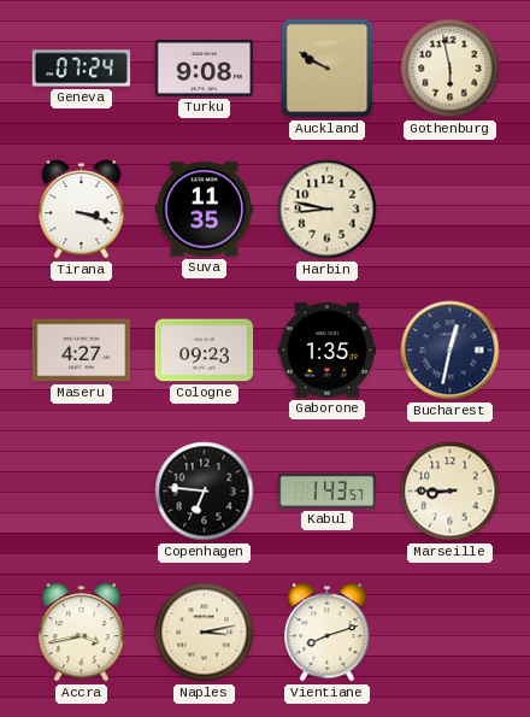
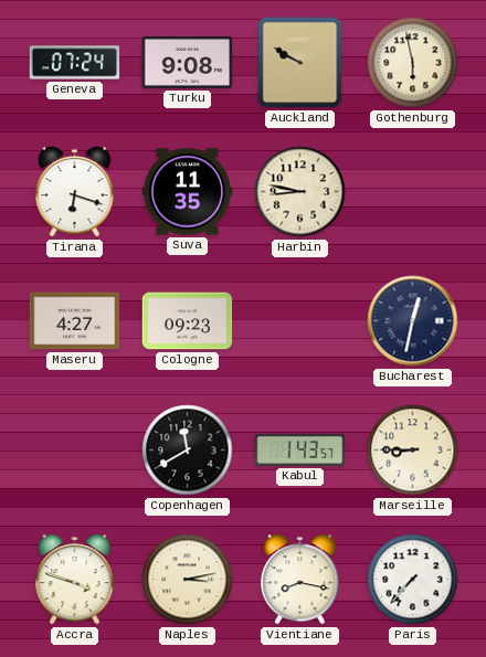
Tirana: 3:18 -> 6:18 (75, 192)
Gaborone: 1:35 -> none (328, 351)
Copenhagen: 6:46 -> 11:40 (188, 451)
Accra: 3:43 -> 3:48 (75, 580)
Vientiane: 8:12 -> 8:17 (300, 580)
Paris: none -> 7:37 (413, 580)
